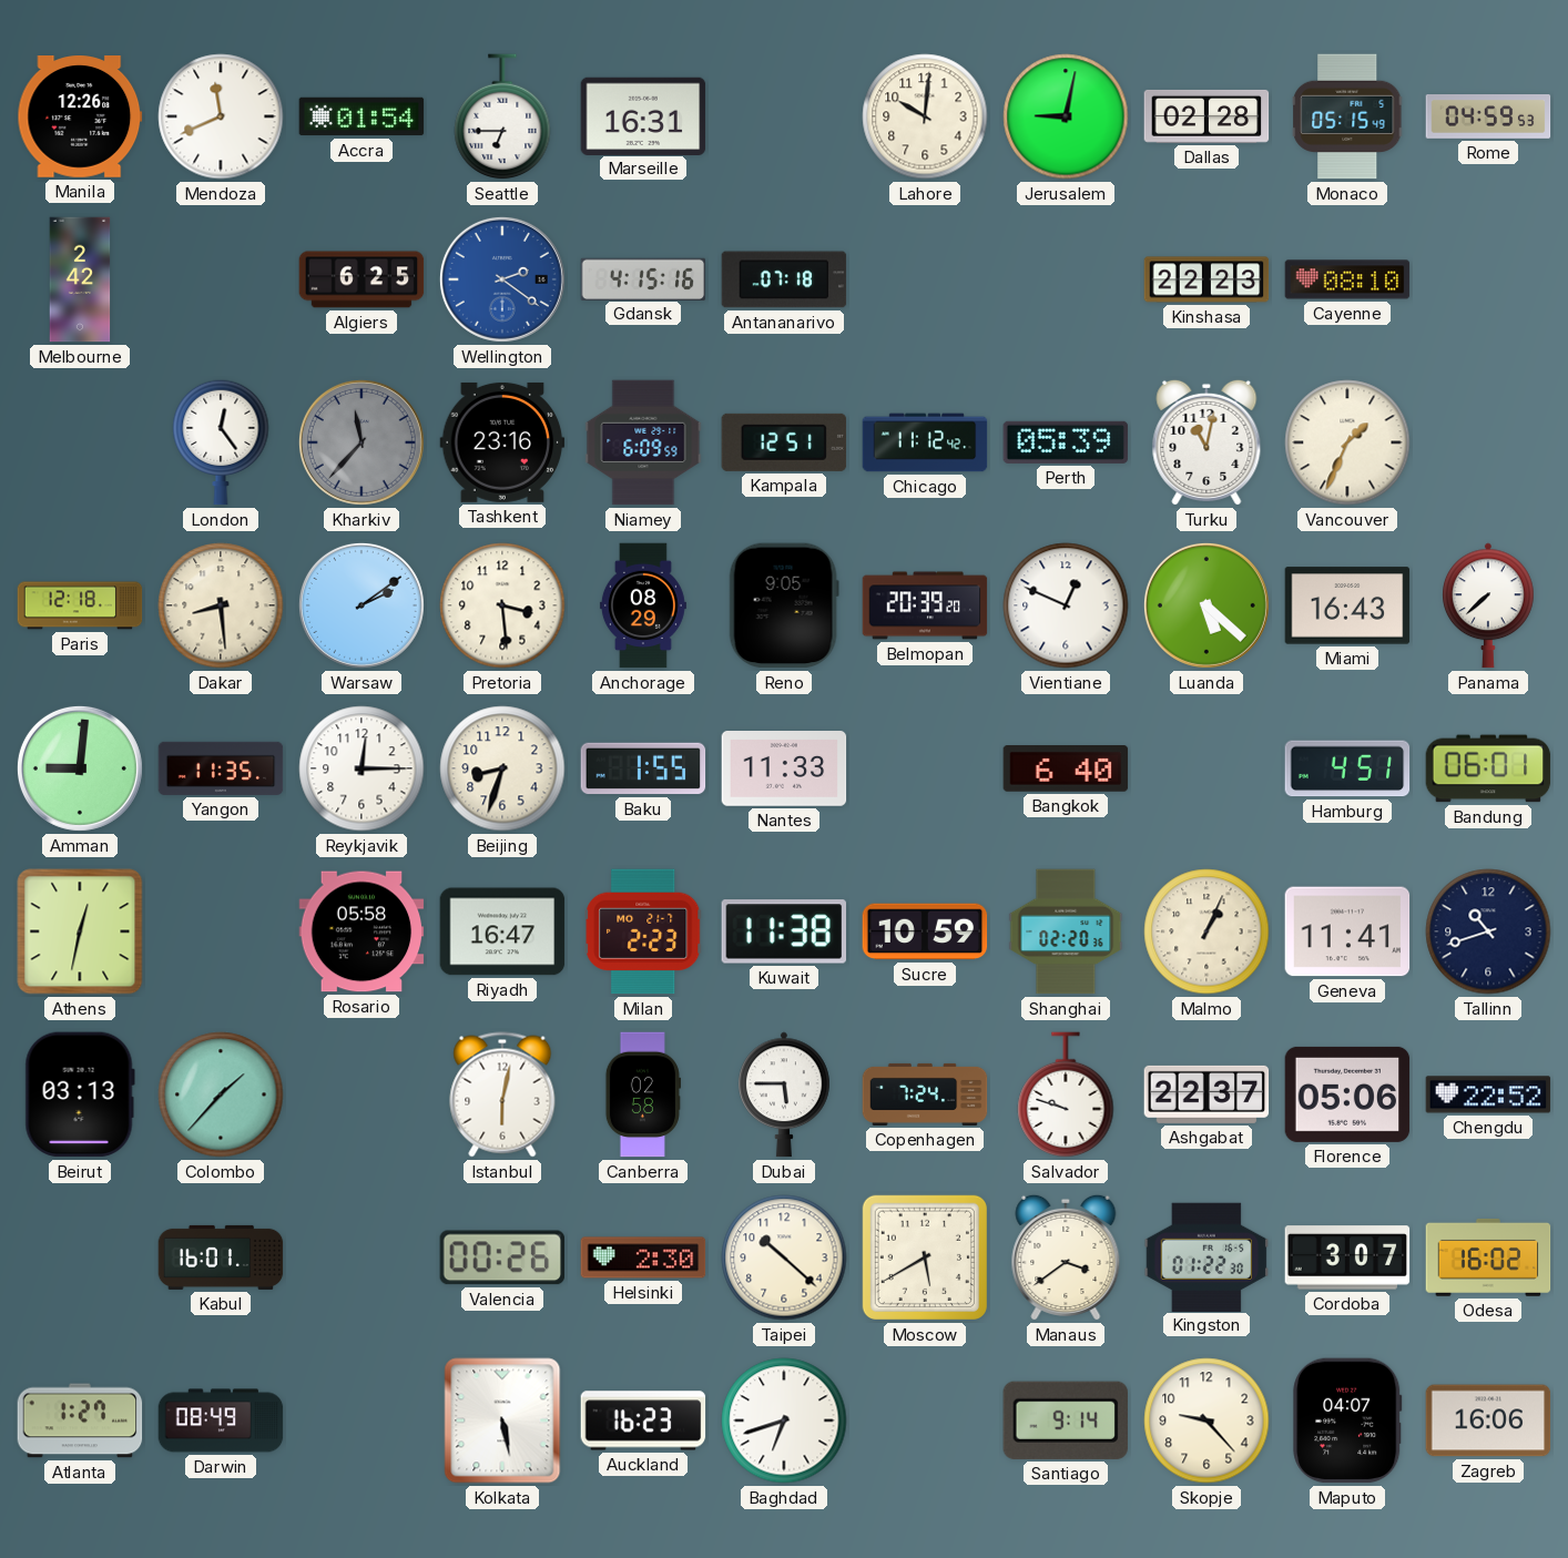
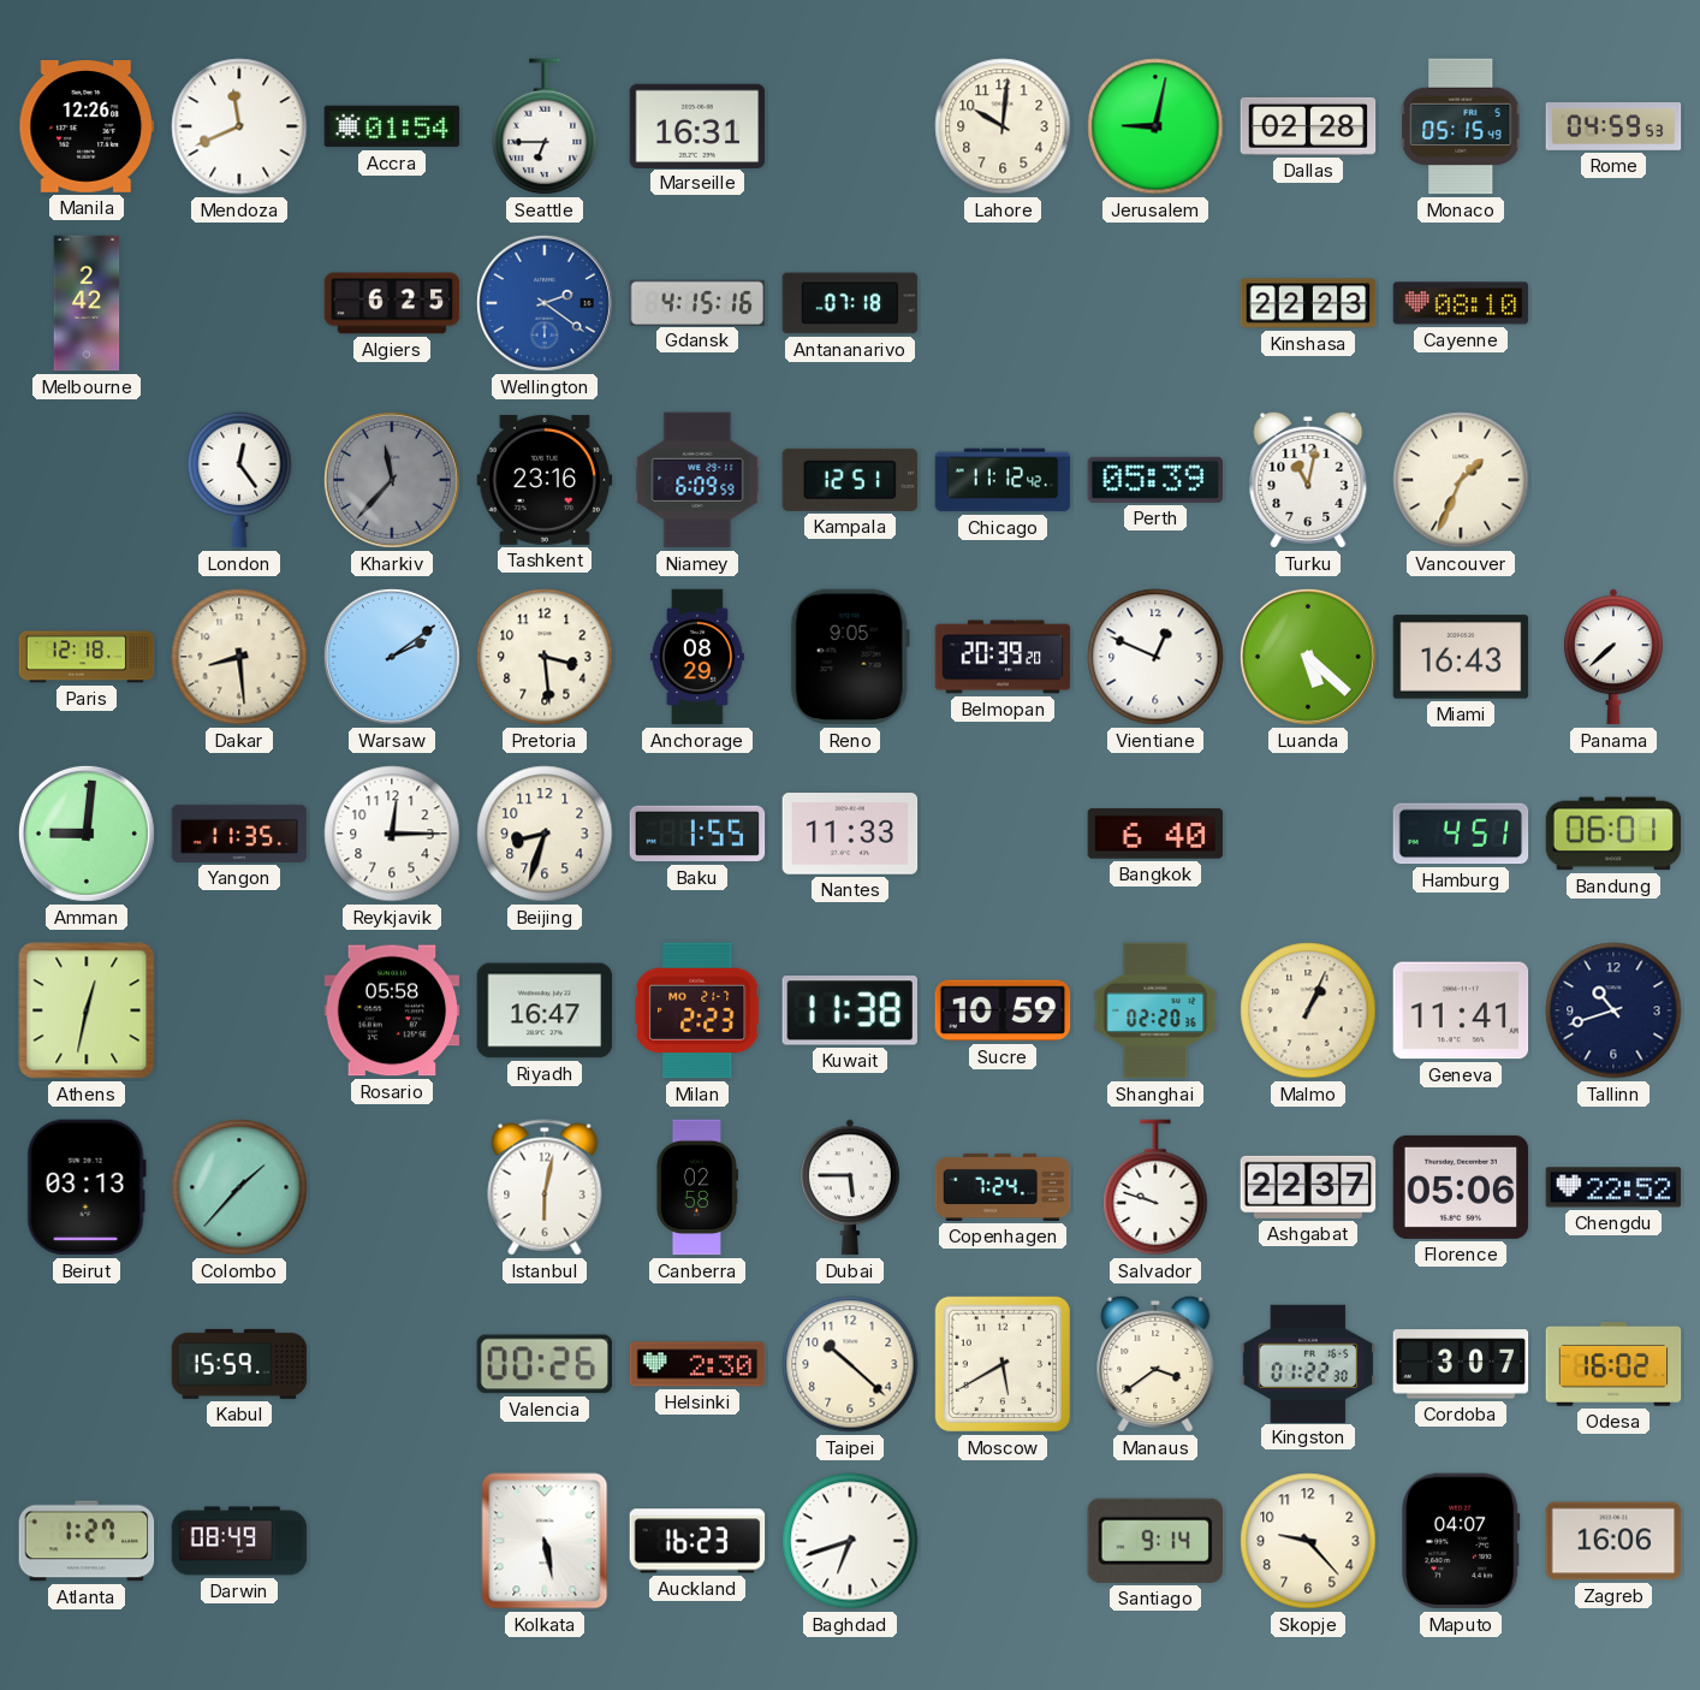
Kabul: 16:01 -> 15:59 (239, 1364)
